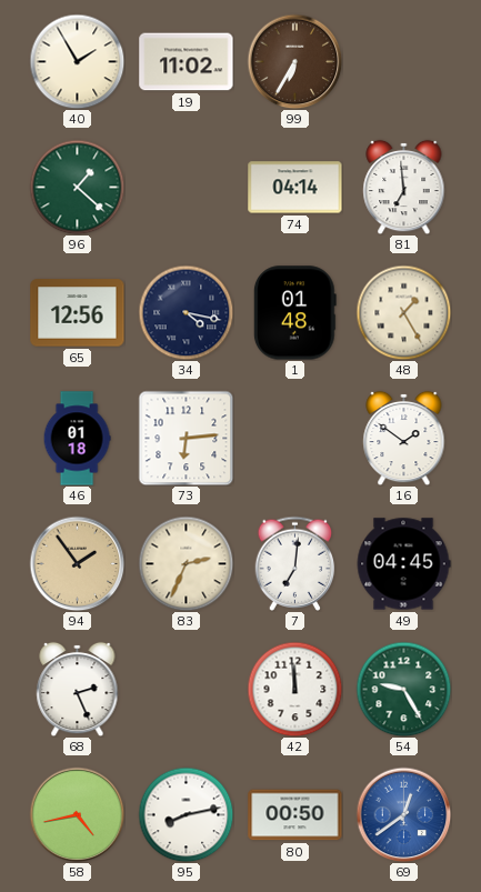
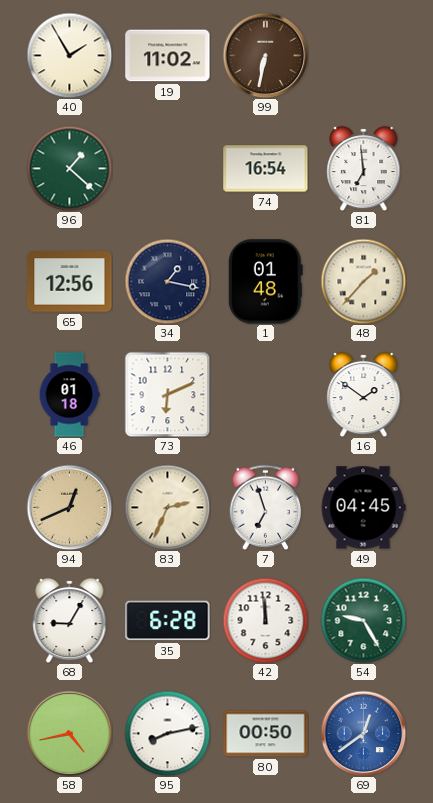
99: 6:35 -> 6:32 (265, 55)
74: 04:14 -> 16:54 (266, 169)
34: 4:17 -> 1:17 (167, 281)
48: 1:25 -> 1:37 (363, 281)
73: 6:14 -> 6:11 (167, 394)
94: 1:54 -> 12:41 (69, 507)
7: 7:01 -> 6:57 (266, 507)
68: 2:26 -> 9:05 (70, 620)
35: none -> 6:28 (168, 621)
